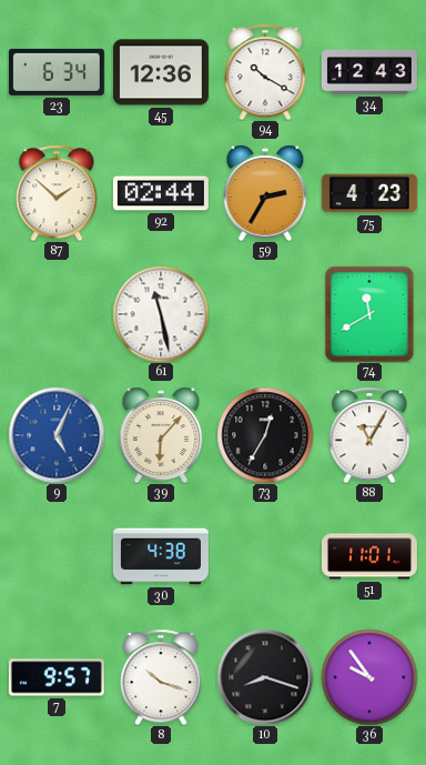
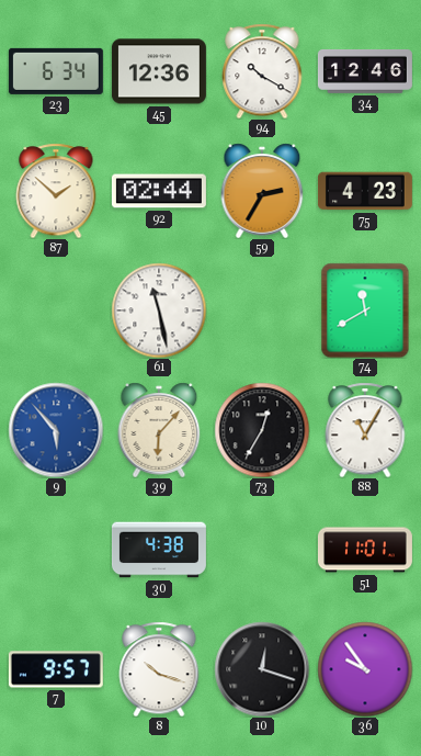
34: 12:43 -> 12:46 (365, 71)
9: 5:04 -> 5:53 (56, 430)
10: 8:18 -> 12:18 (262, 669)
